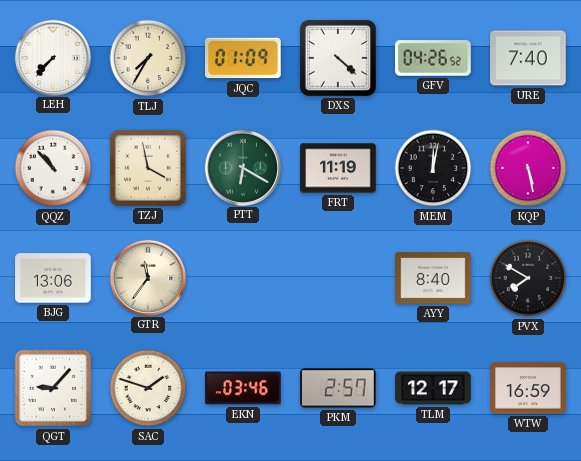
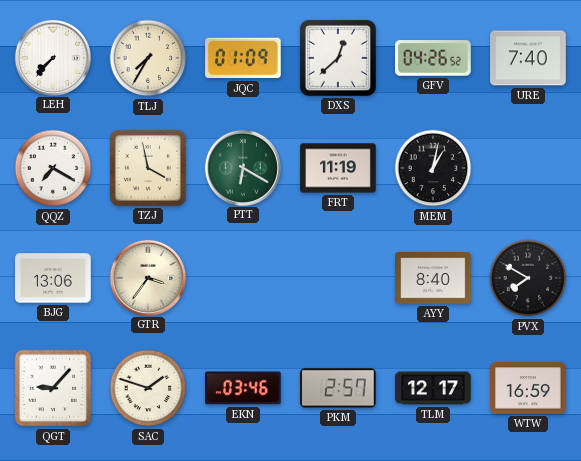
DXS: 4:22 -> 12:38 (338, 58)
QQZ: 10:53 -> 7:20 (53, 168)
MEM: 12:02 -> 1:02 (433, 168)
KQP: 5:28 -> none (528, 168)
GTR: 11:36 -> 3:36 (147, 277)
